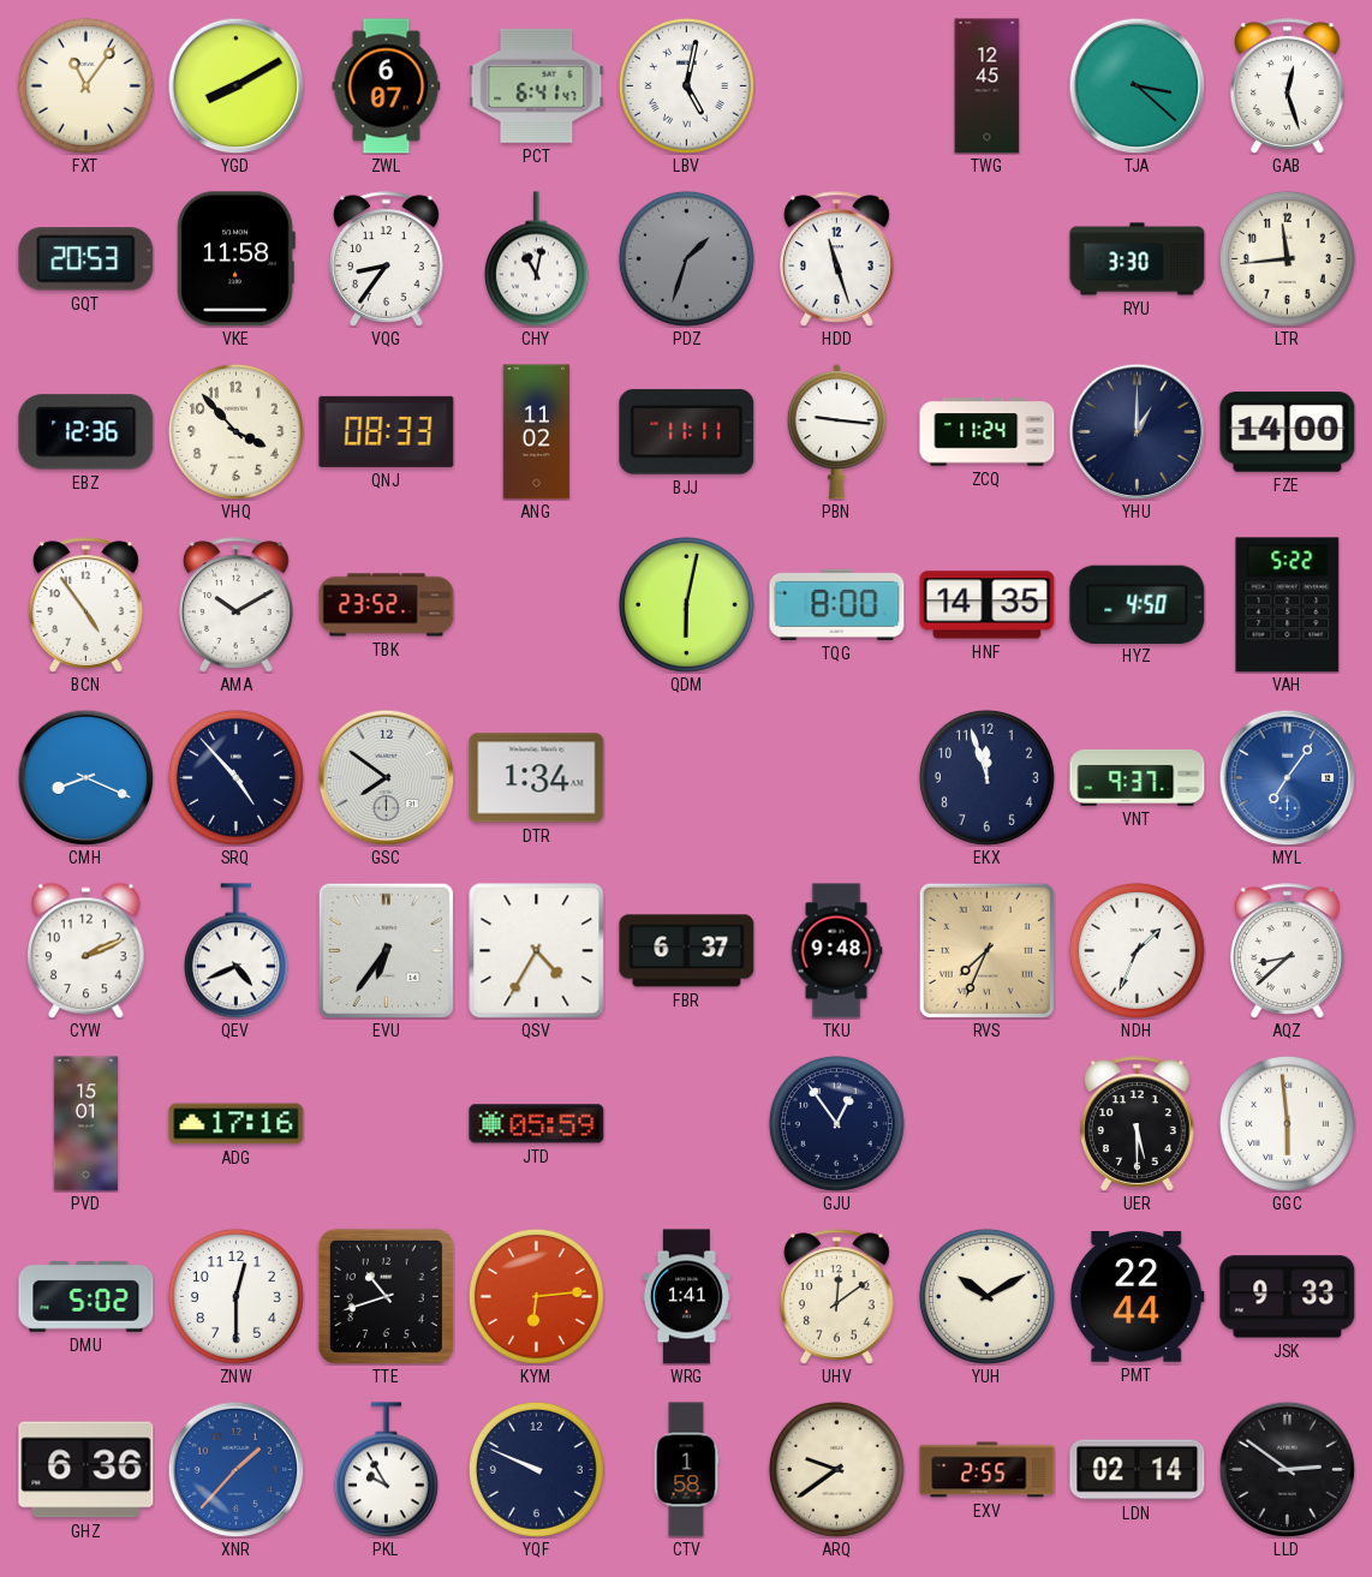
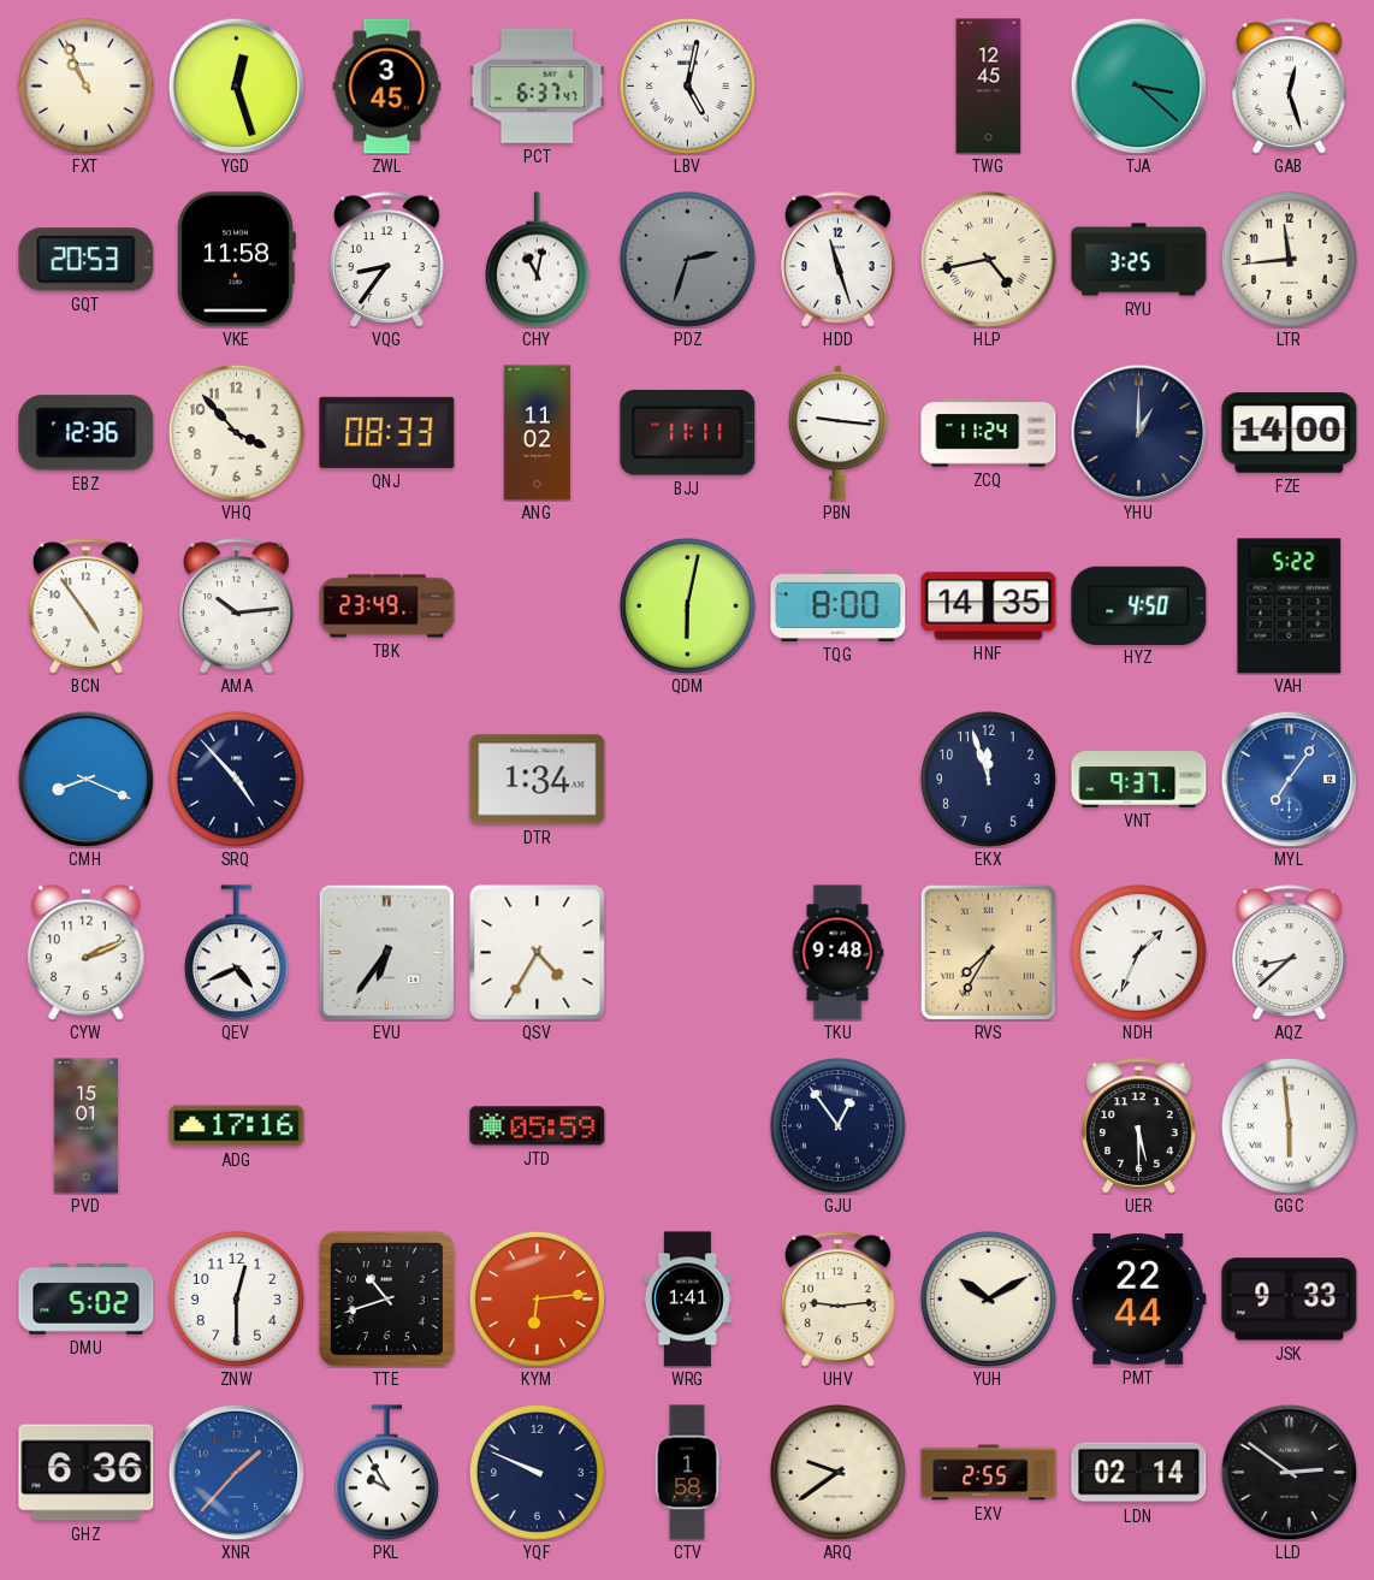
FXT: 11:06 -> 10:56 (85, 85)
YGD: 8:10 -> 12:27 (236, 85)
ZWL: 6:07 -> 3:45 (387, 87)
PCT: 6:41 -> 6:37 (538, 85)
PDZ: 1:33 -> 2:33 (687, 259)
HLP: none -> 4:43 (988, 259)
RYU: 3:30 -> 3:25 (1139, 260)
AMA: 10:10 -> 10:14 (237, 606)
TBK: 23:52 -> 23:49 (387, 606)
GSC: 7:51 -> none (386, 777)
FBR: 6:37 -> none (687, 951)
RVS: 7:34 -> 7:35 (988, 952)
UHV: 12:09 -> 9:14 (839, 1300)
